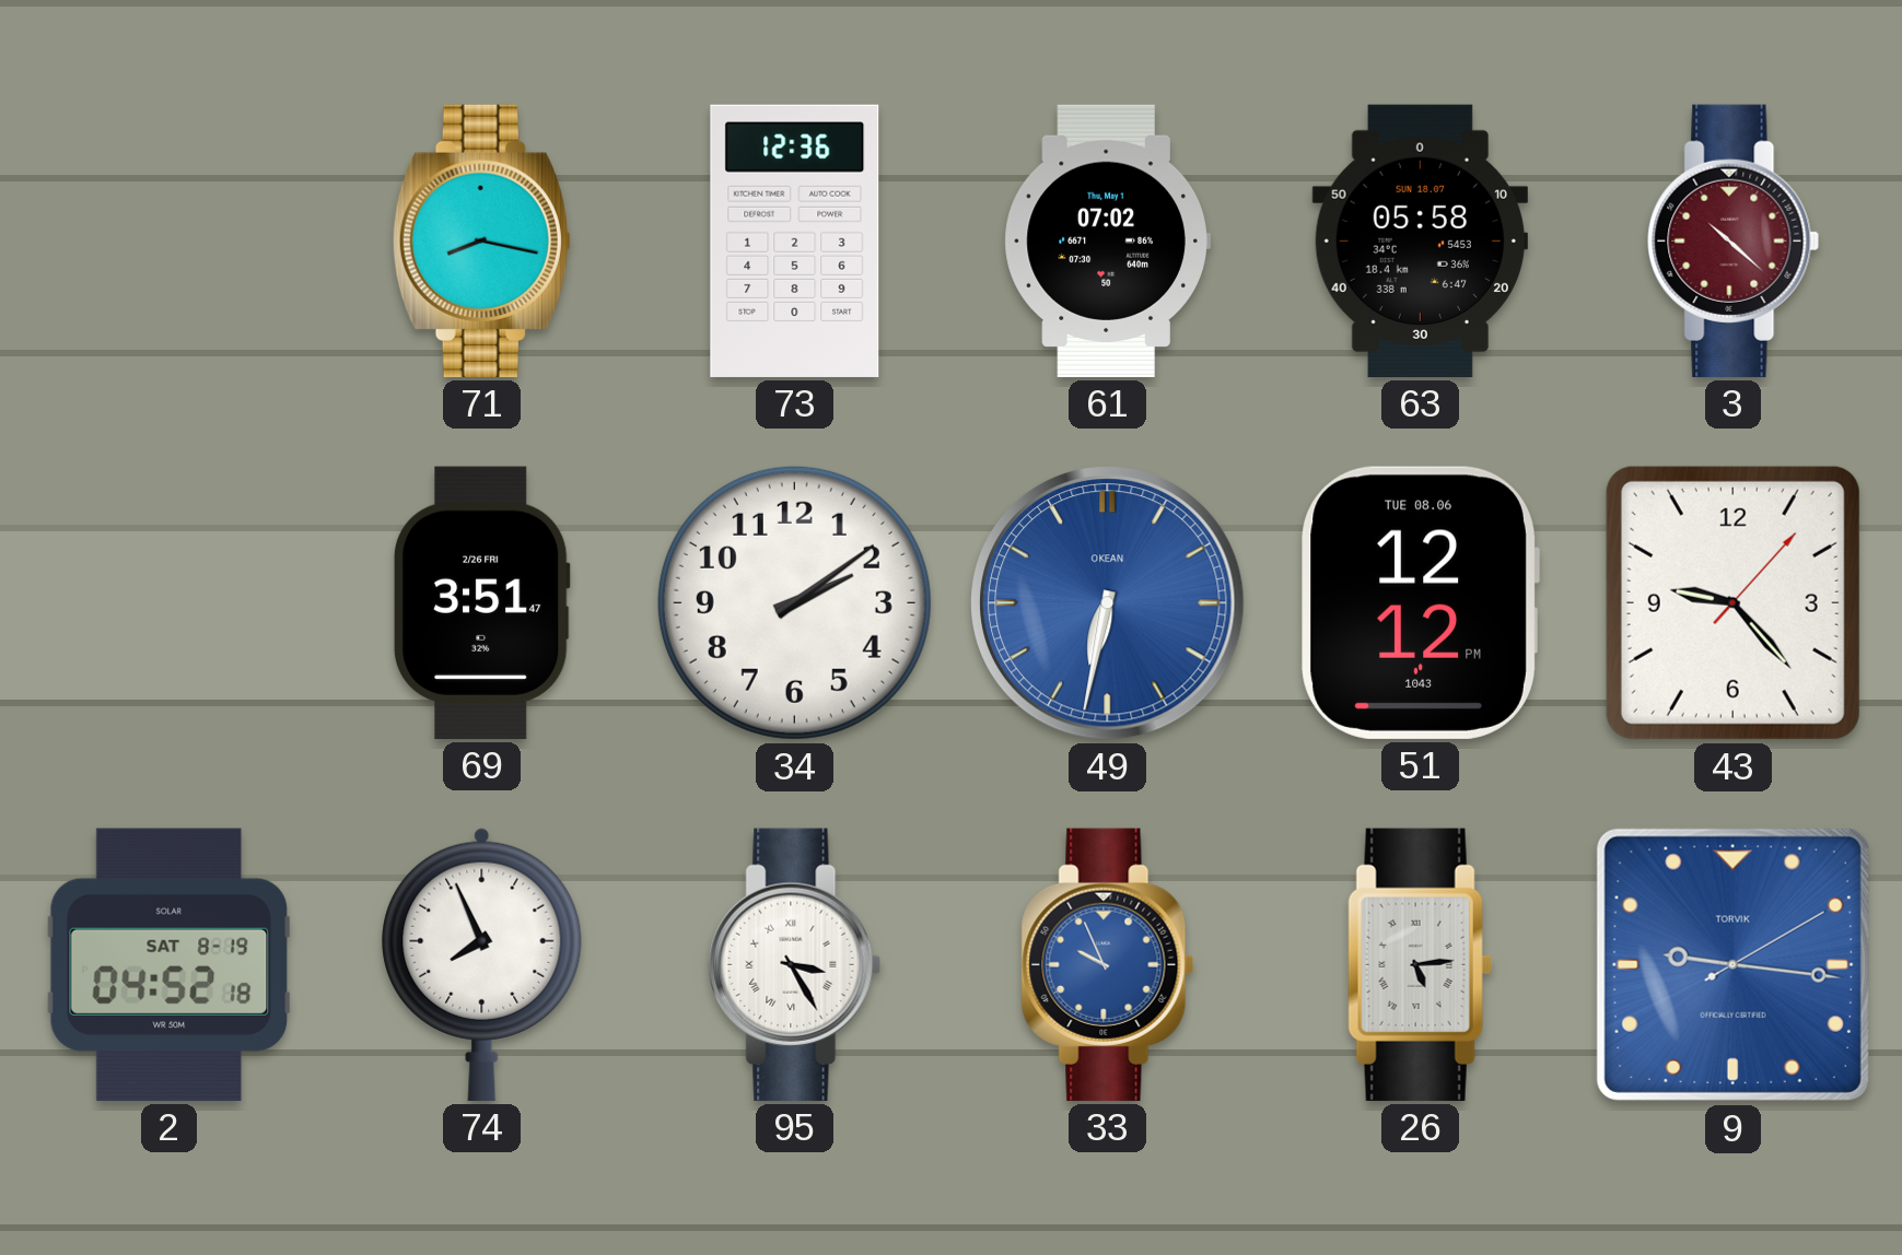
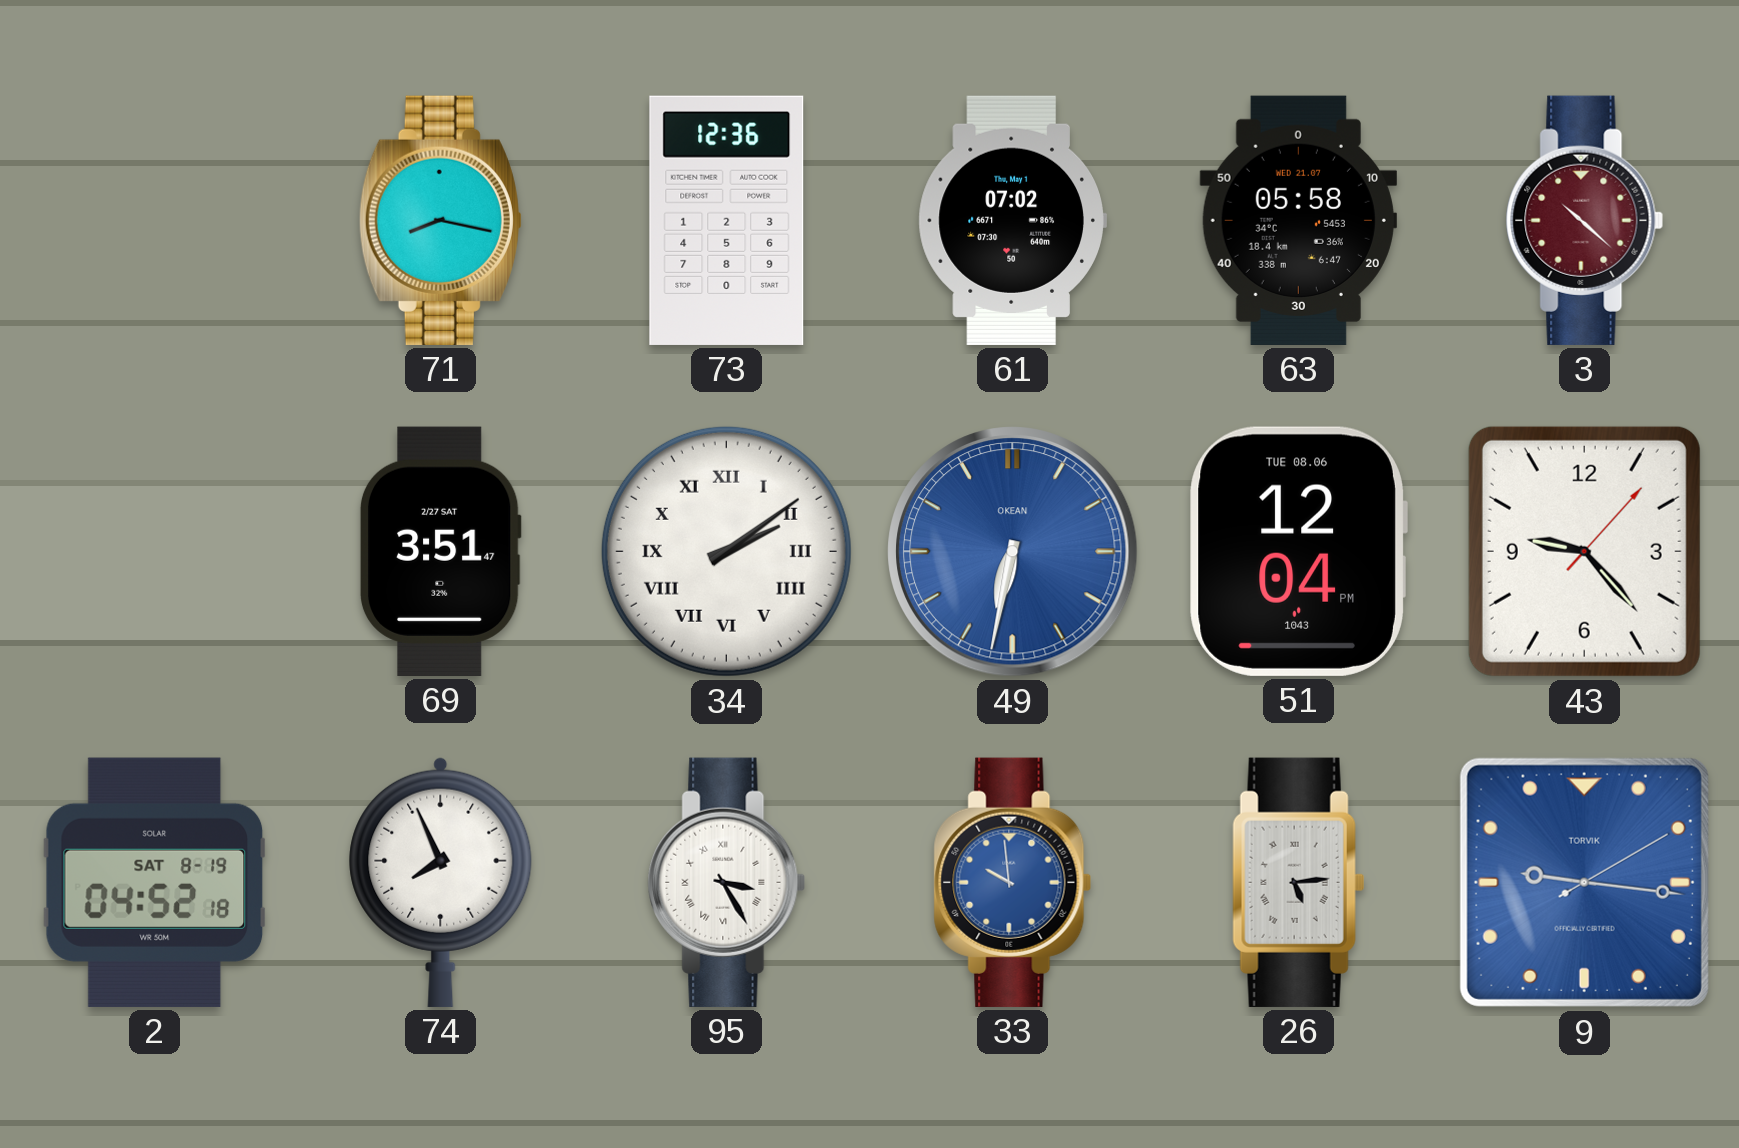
63 date: SUN 18.07 -> WED 21.07 (1298, 220)
69 date: 2/26 FRI -> 2/27 SAT (440, 551)
34 numerals: Arabic -> Roman (726, 551)
51: 12:12 -> 12:04 (1298, 551)
33: 9:56 -> 9:59 (1013, 882)
